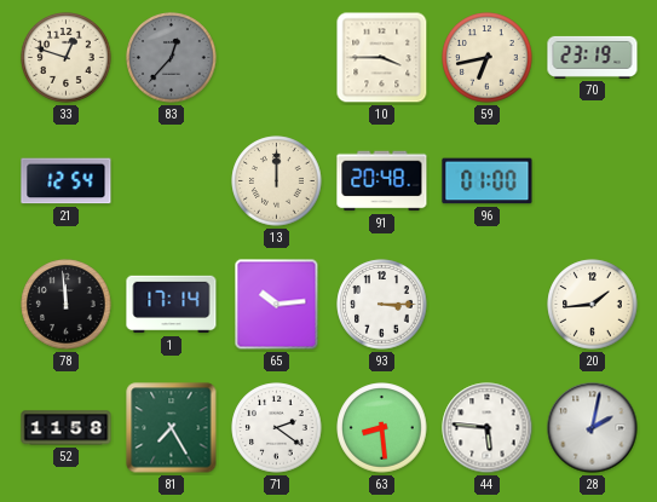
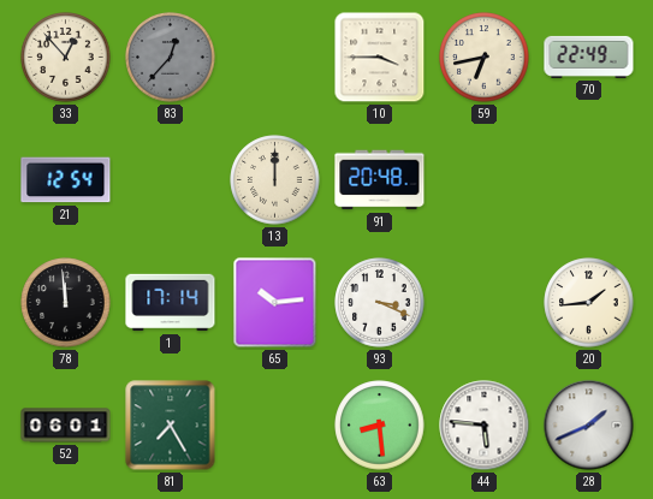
33: 12:48 -> 12:53 (66, 58)
70: 23:19 -> 22:49 (589, 57)
96: 01:00 -> none (488, 181)
93: 3:15 -> 3:19 (380, 303)
52: 11:58 -> 06:01 (66, 426)
71: 2:21 -> none (277, 428)
28: 2:02 -> 1:41 (589, 426)
